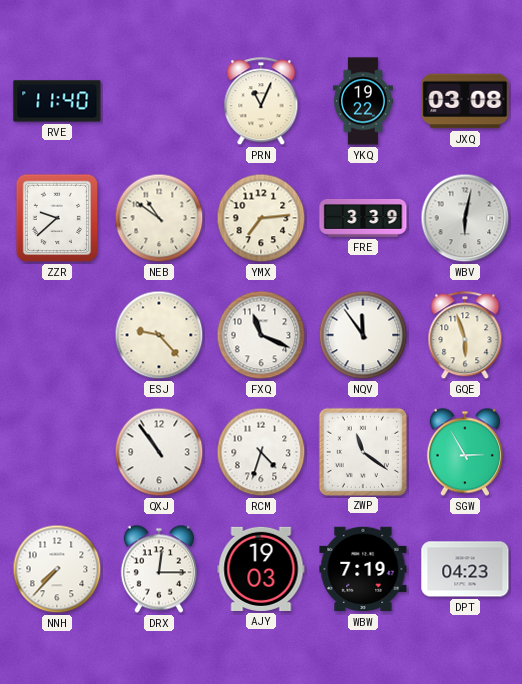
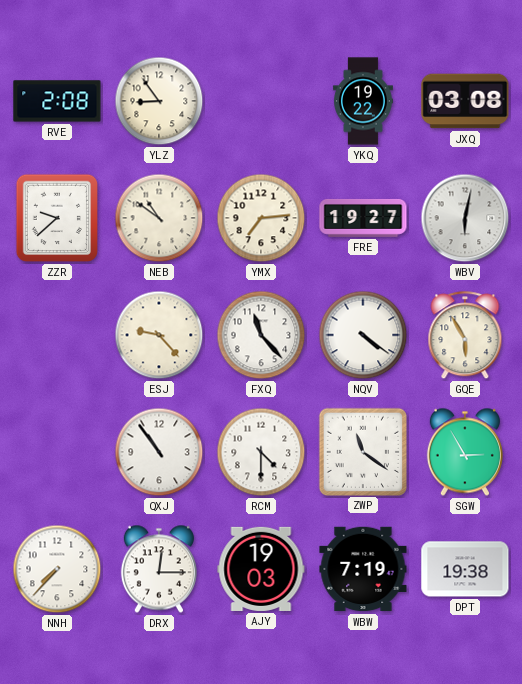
RVE: 11:40 -> 2:08 (57, 101)
YLZ: none -> 8:54 (159, 101)
PRN: 11:04 -> none (261, 102)
FRE: 3:39 -> 19:27 (363, 218)
FXQ: 11:19 -> 11:23 (261, 335)
NQV: 11:54 -> 4:21 (363, 335)
GQE: 5:57 -> 5:55 (465, 336)
RCM: 4:33 -> 4:30 (261, 452)
DPT: 04:23 -> 19:38 (465, 569)
